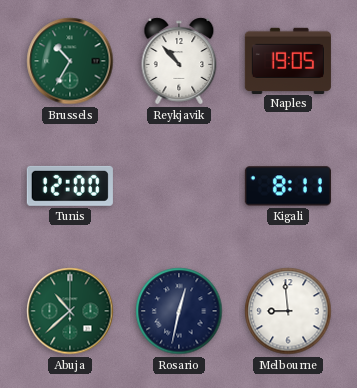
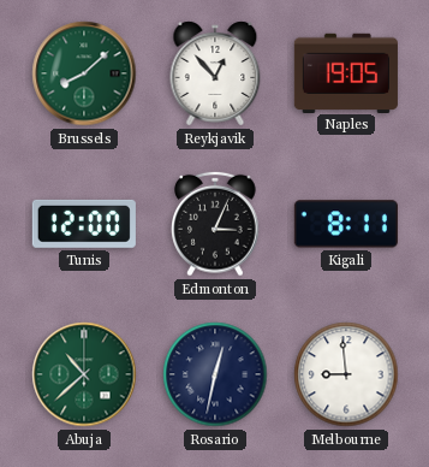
Brussels: 10:35 -> 8:08 (84, 73)
Reykjavik: 10:53 -> 12:53 (215, 73)
Edmonton: none -> 3:04 (216, 224)
